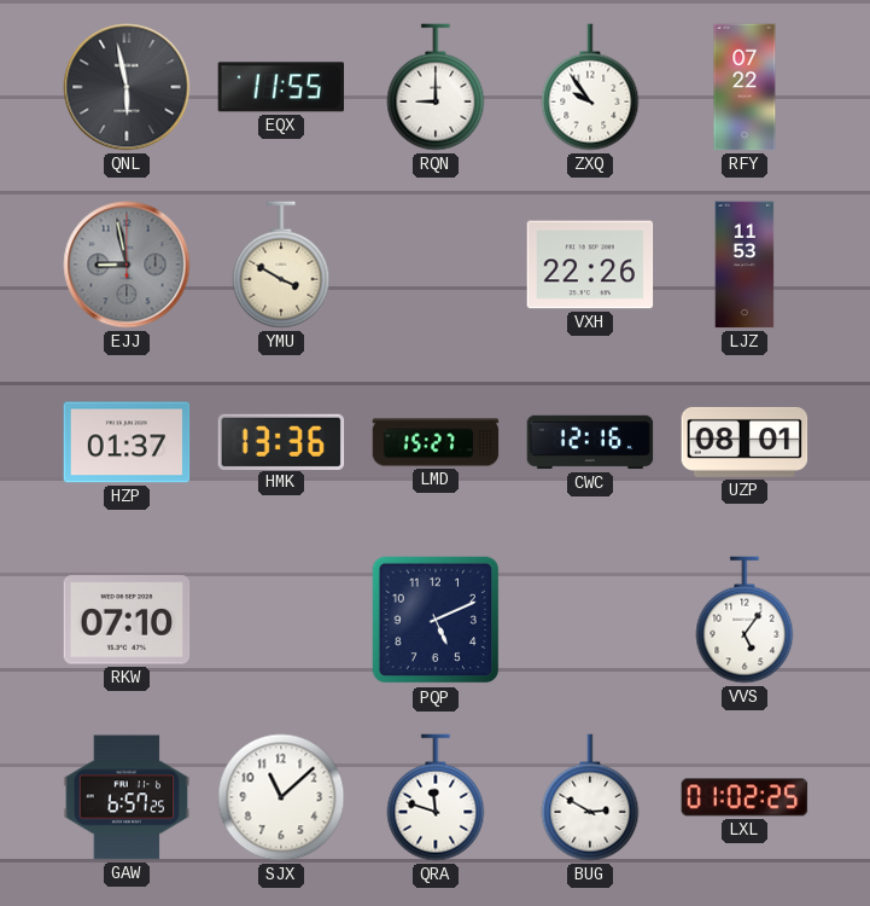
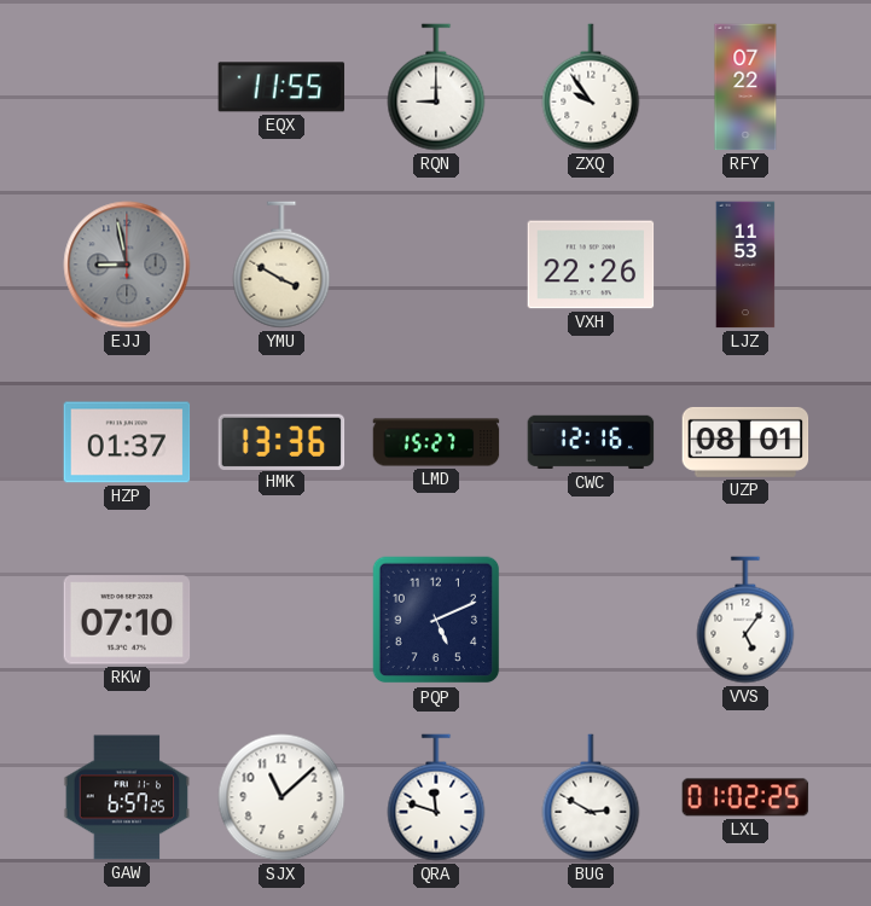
QNL: 5:58 -> none (127, 87)
